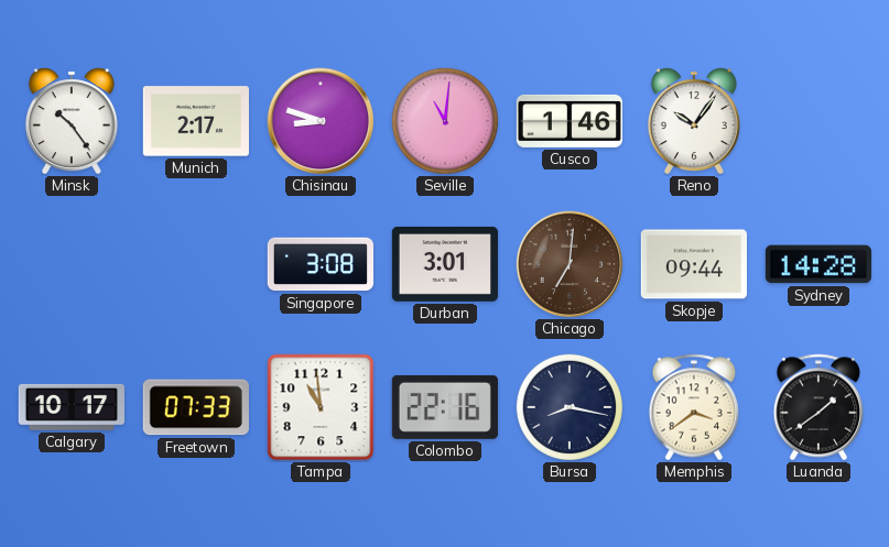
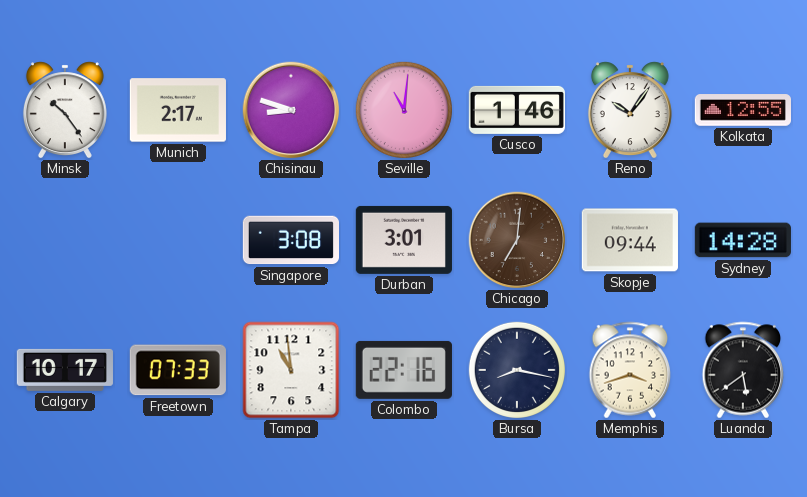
Kolkata: none -> 12:55 (742, 110)
Memphis: 3:39 -> 3:42 (630, 370)
Luanda: 1:39 -> 5:39 (743, 370)
